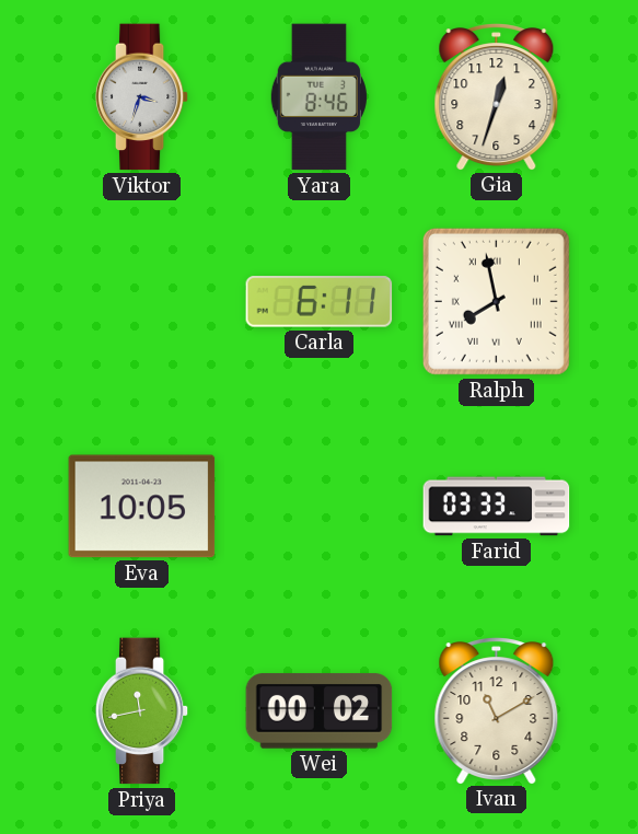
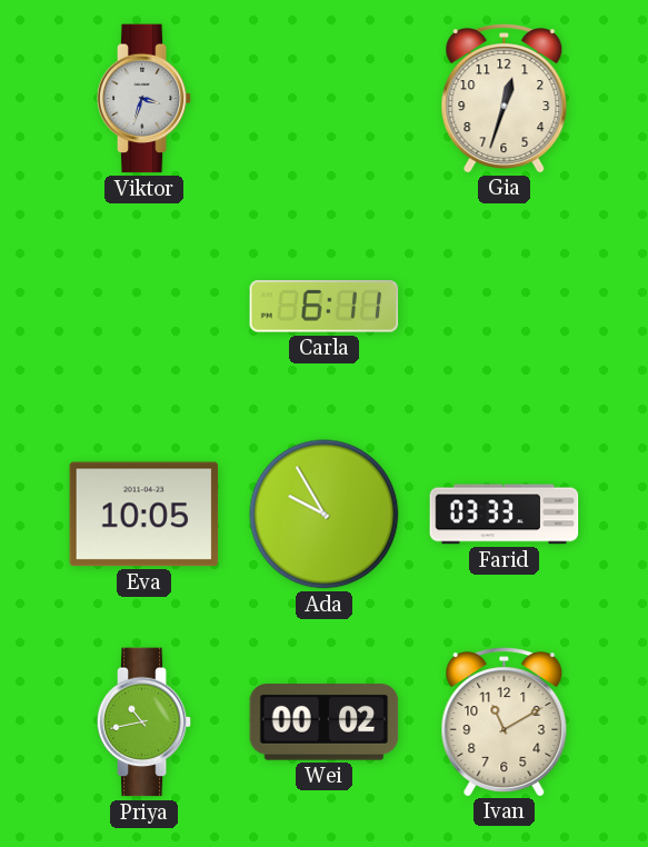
Yara: 8:46 -> none (318, 97)
Ralph: 7:58 -> none (496, 301)
Ada: none -> 9:55 (325, 515)
Priya: 11:43 -> 10:43 (144, 723)
